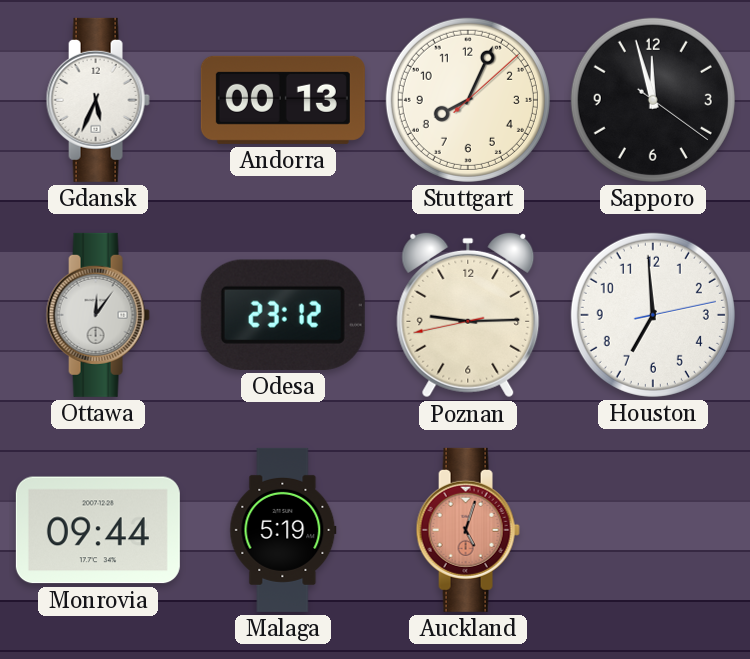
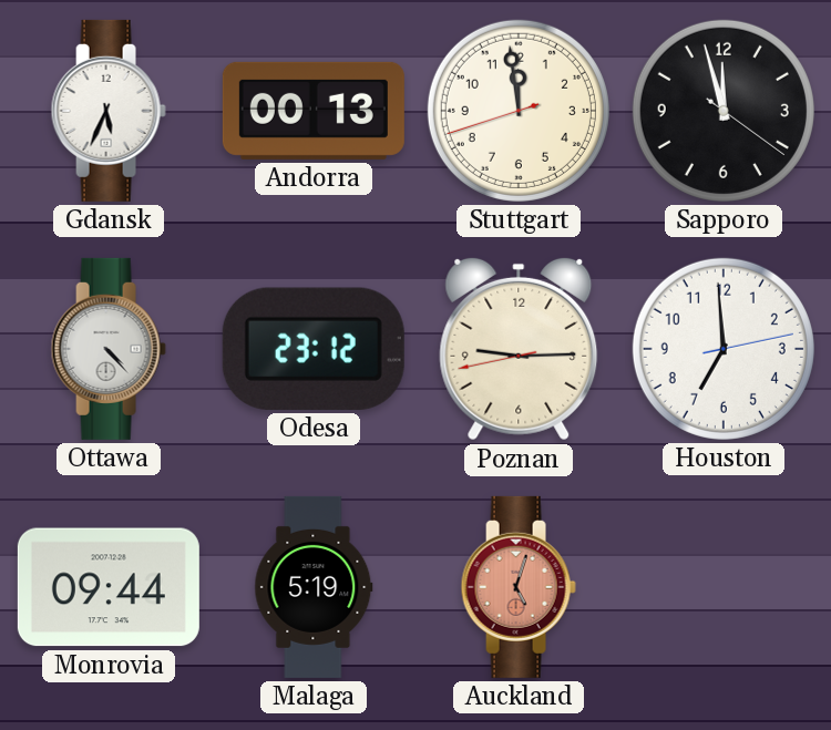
Stuttgart: 8:04 -> 11:58 (519, 111)
Ottawa: 12:06 -> 4:23 (109, 349)
